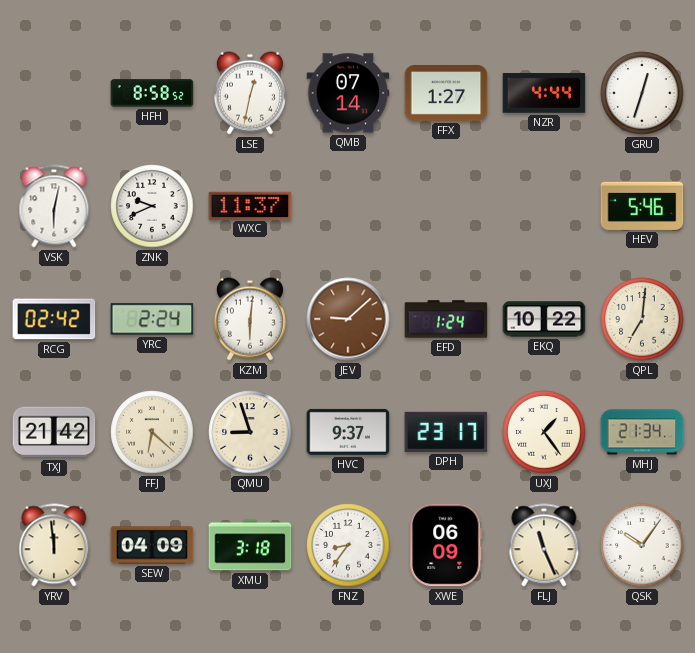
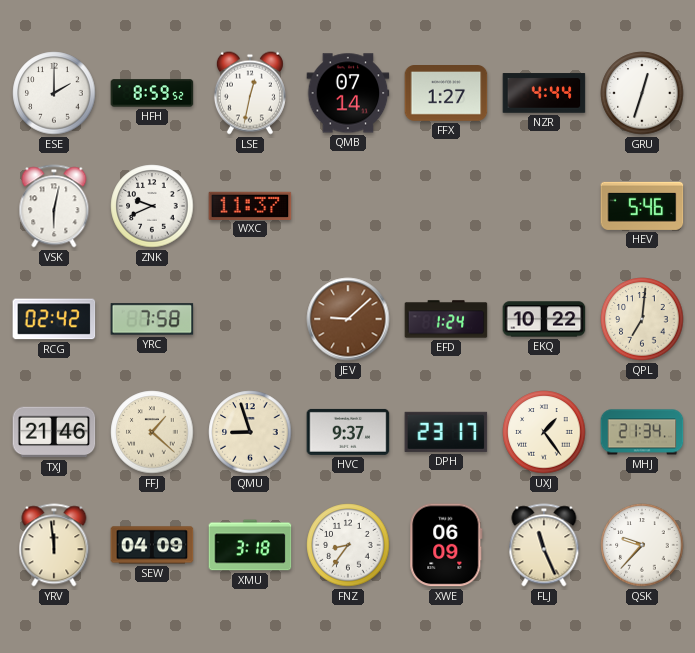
ESE: none -> 2:00 (54, 93)
HFH: 8:58 -> 8:59 (152, 93)
YRC: 2:24 -> 7:58 (152, 319)
KZM: 6:01 -> none (250, 319)
TXJ: 21:42 -> 21:46 (54, 432)
FFJ: 6:22 -> 1:22 (152, 432)
QSK: 10:06 -> 9:37 (642, 545)
